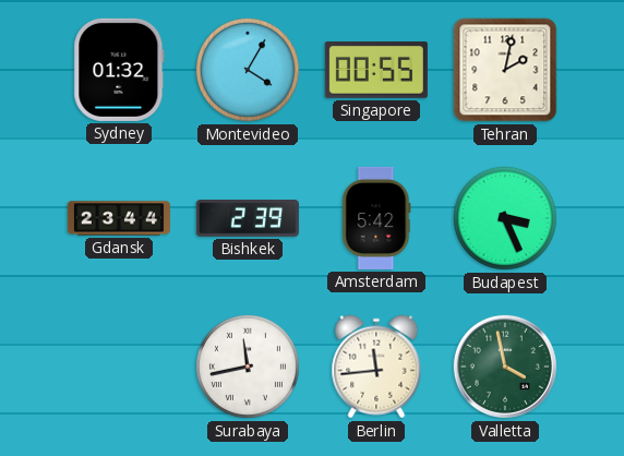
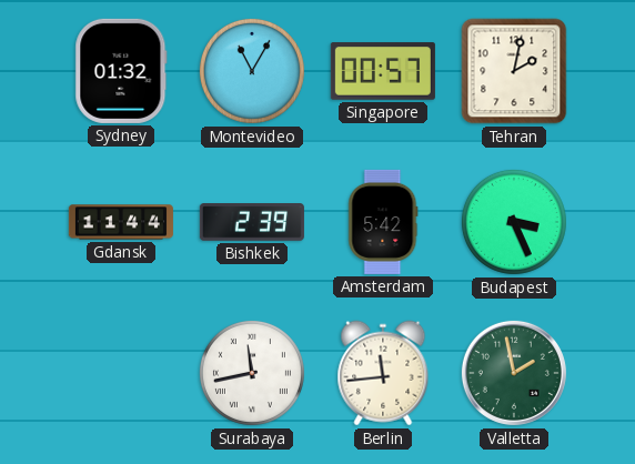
Montevideo: 4:05 -> 11:05 (252, 71)
Singapore: 00:55 -> 00:57 (383, 71)
Gdansk: 23:44 -> 11:44 (121, 222)
Valletta: 3:58 -> 1:58 (514, 373)
